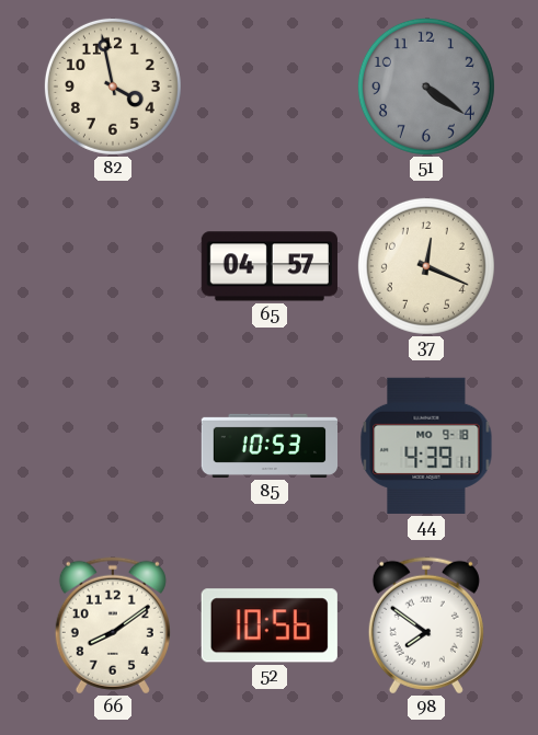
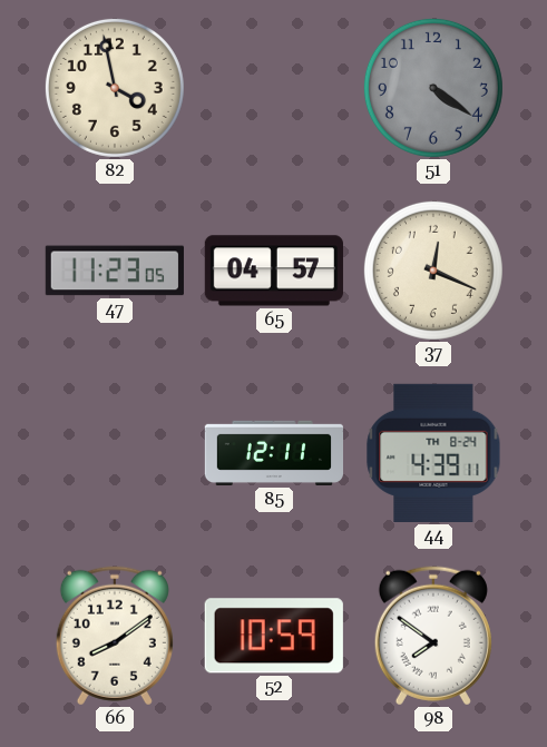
47: none -> 11:23 (115, 271)
85: 10:53 -> 12:11 (273, 453)
44 date: MO 9-18 -> TH 8-24 (433, 453)
52: 10:56 -> 10:59 (274, 636)
